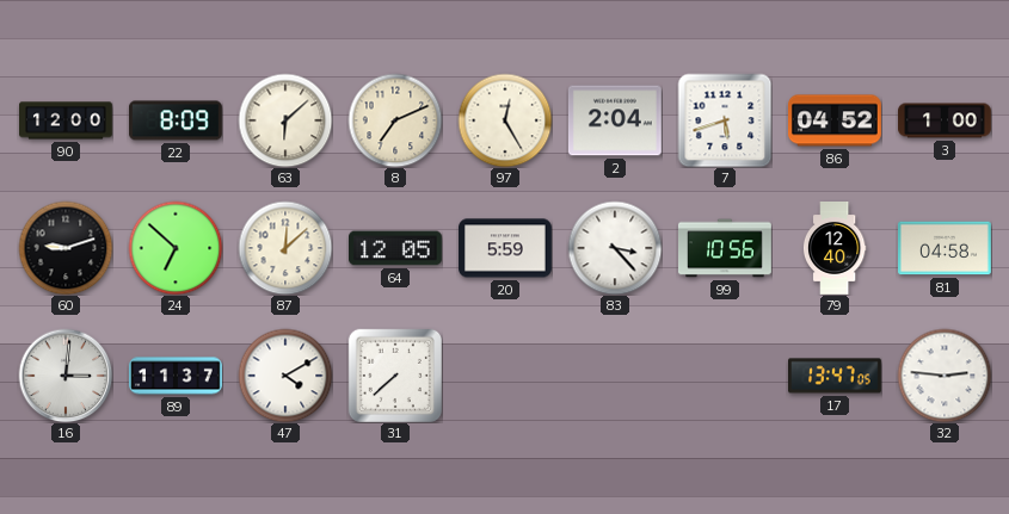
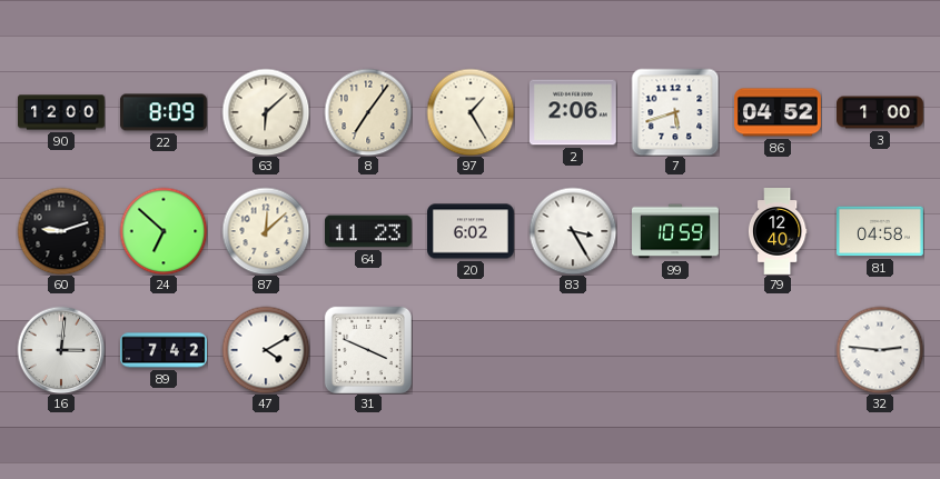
8: 7:11 -> 7:06 (368, 112)
97: 12:25 -> 1:25 (471, 112)
2: 2:04 -> 2:06 (573, 112)
64: 12:05 -> 11:23 (369, 231)
20: 5:59 -> 6:02 (472, 231)
83: 3:23 -> 3:25 (573, 231)
99: 10:56 -> 10:59 (676, 231)
89: 11:37 -> 7:42 (165, 350)
31: 7:38 -> 3:49 (368, 350)
17: 13:47 -> none (836, 376)
